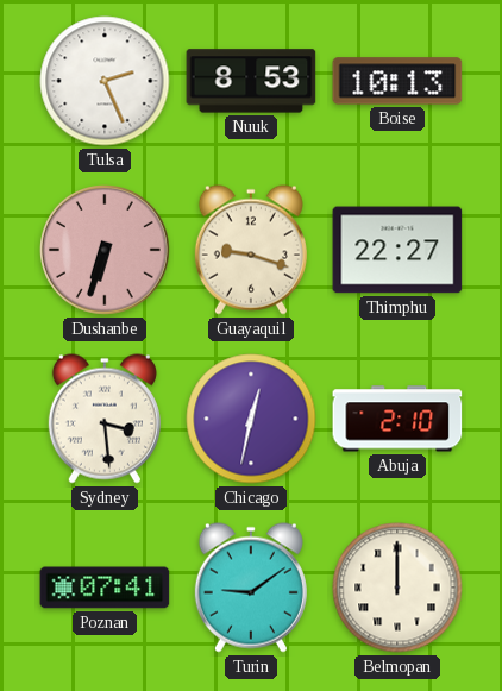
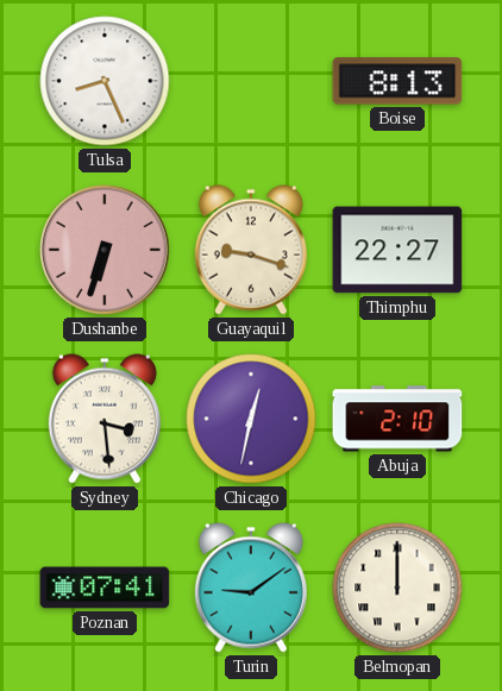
Tulsa: 2:26 -> 8:26 (105, 81)
Nuuk: 8:53 -> none (251, 81)
Boise: 10:13 -> 8:13 (397, 81)
